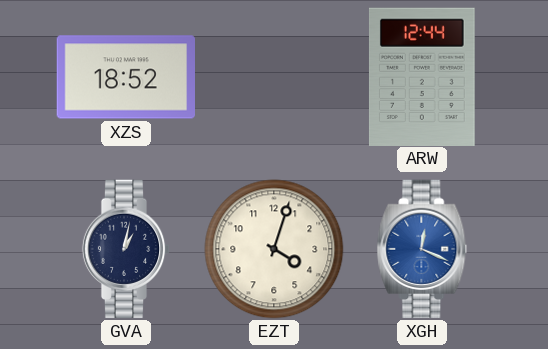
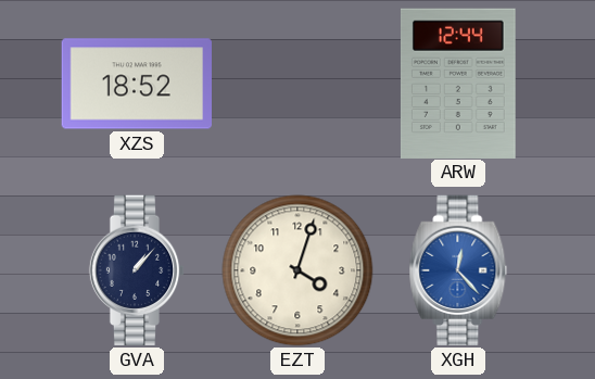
GVA: 1:02 -> 1:07 (137, 270)
XGH: 12:19 -> 12:23 (458, 270)
